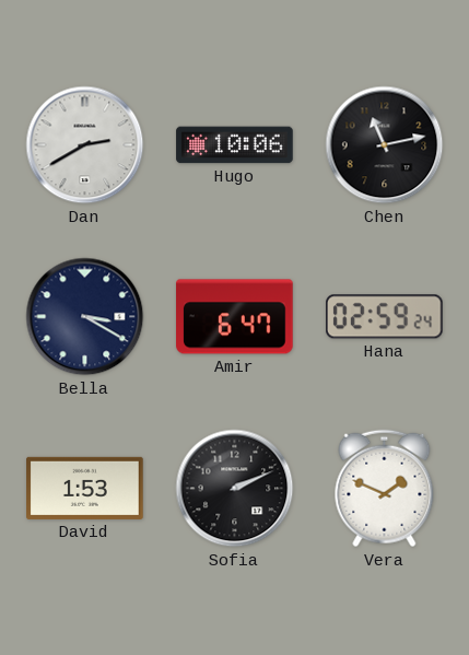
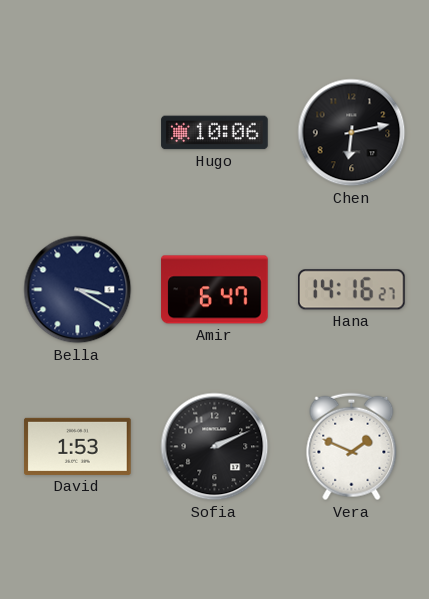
Dan: 2:40 -> none (85, 145)
Chen: 11:13 -> 6:13 (352, 133)
Hana: 02:59 -> 14:16 (352, 290)
